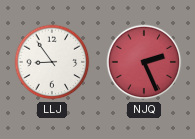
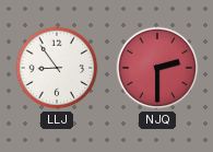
NJQ: 2:26 -> 2:30 (157, 68)
